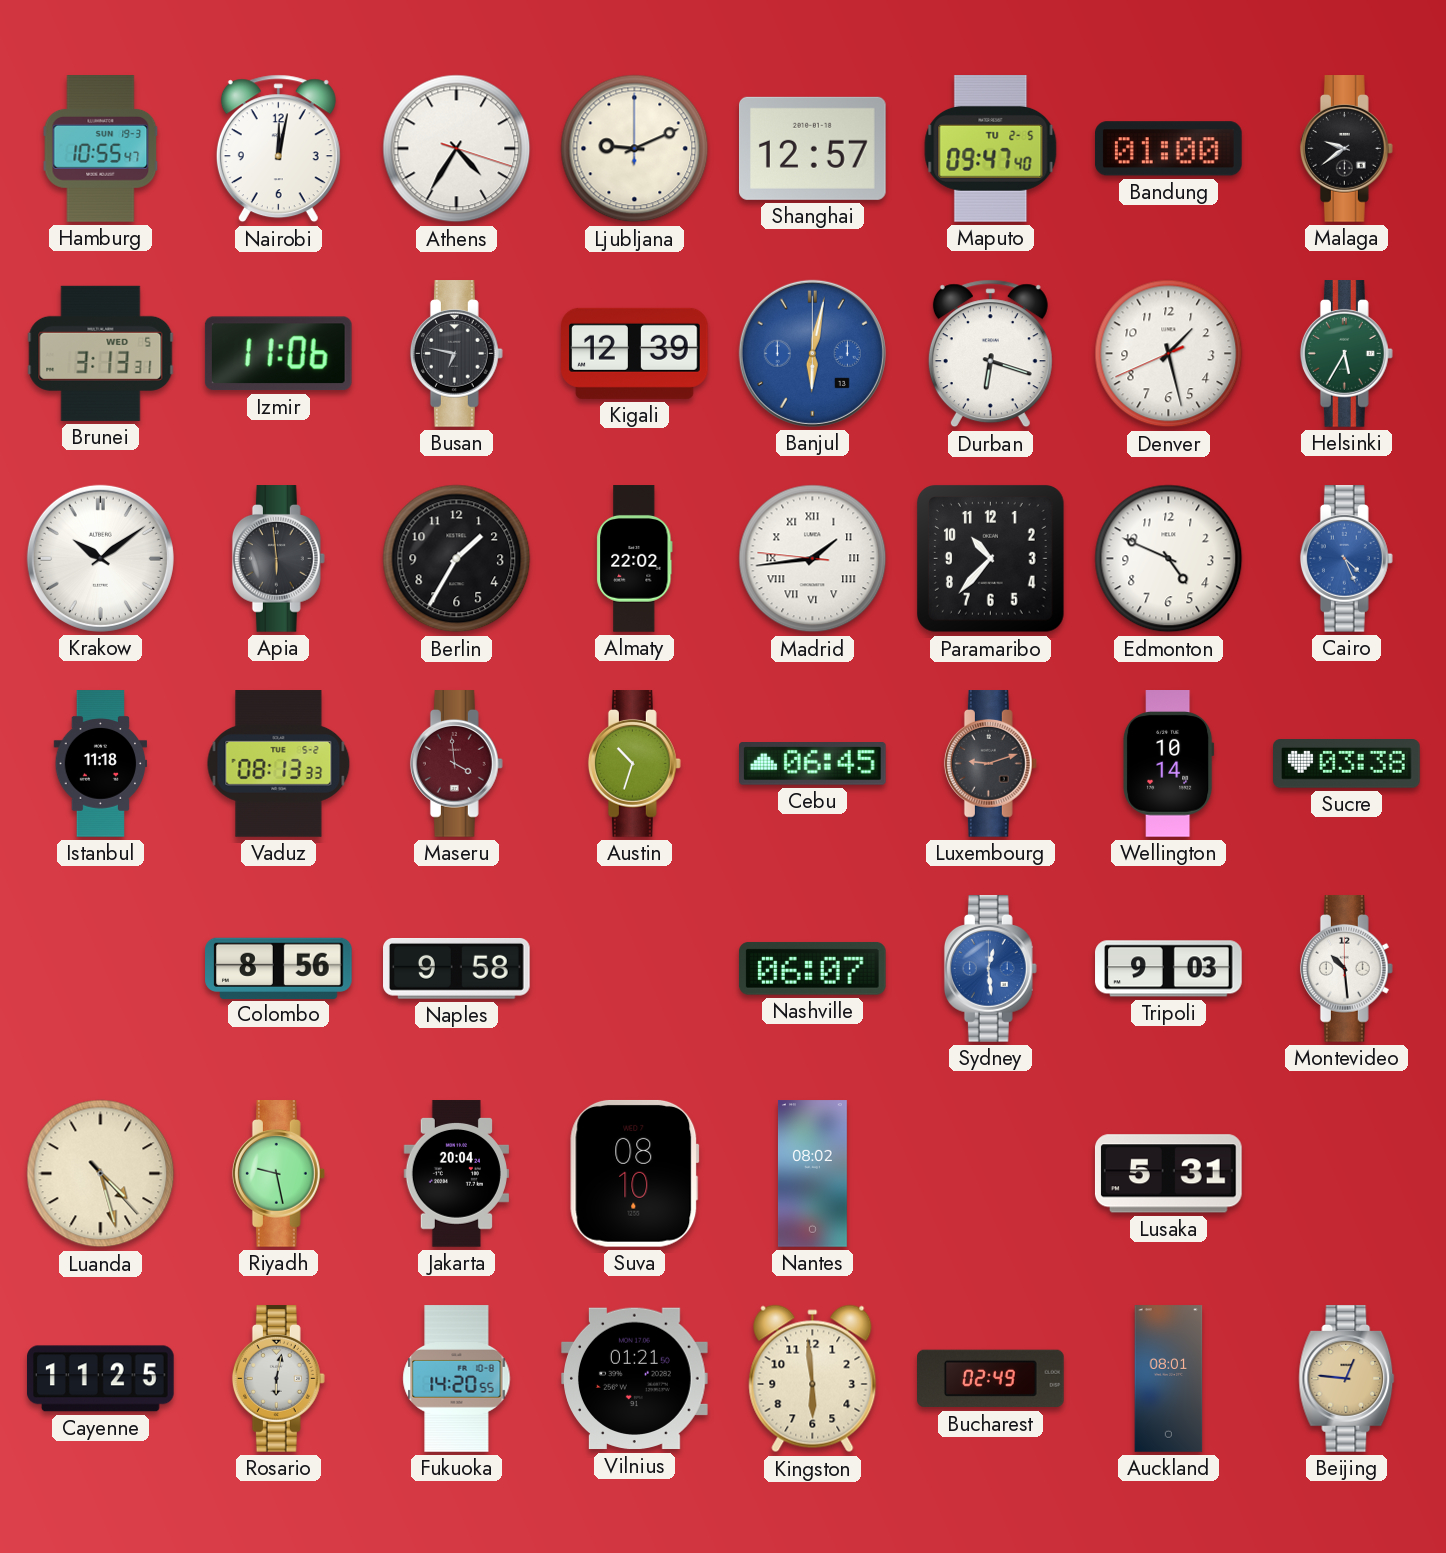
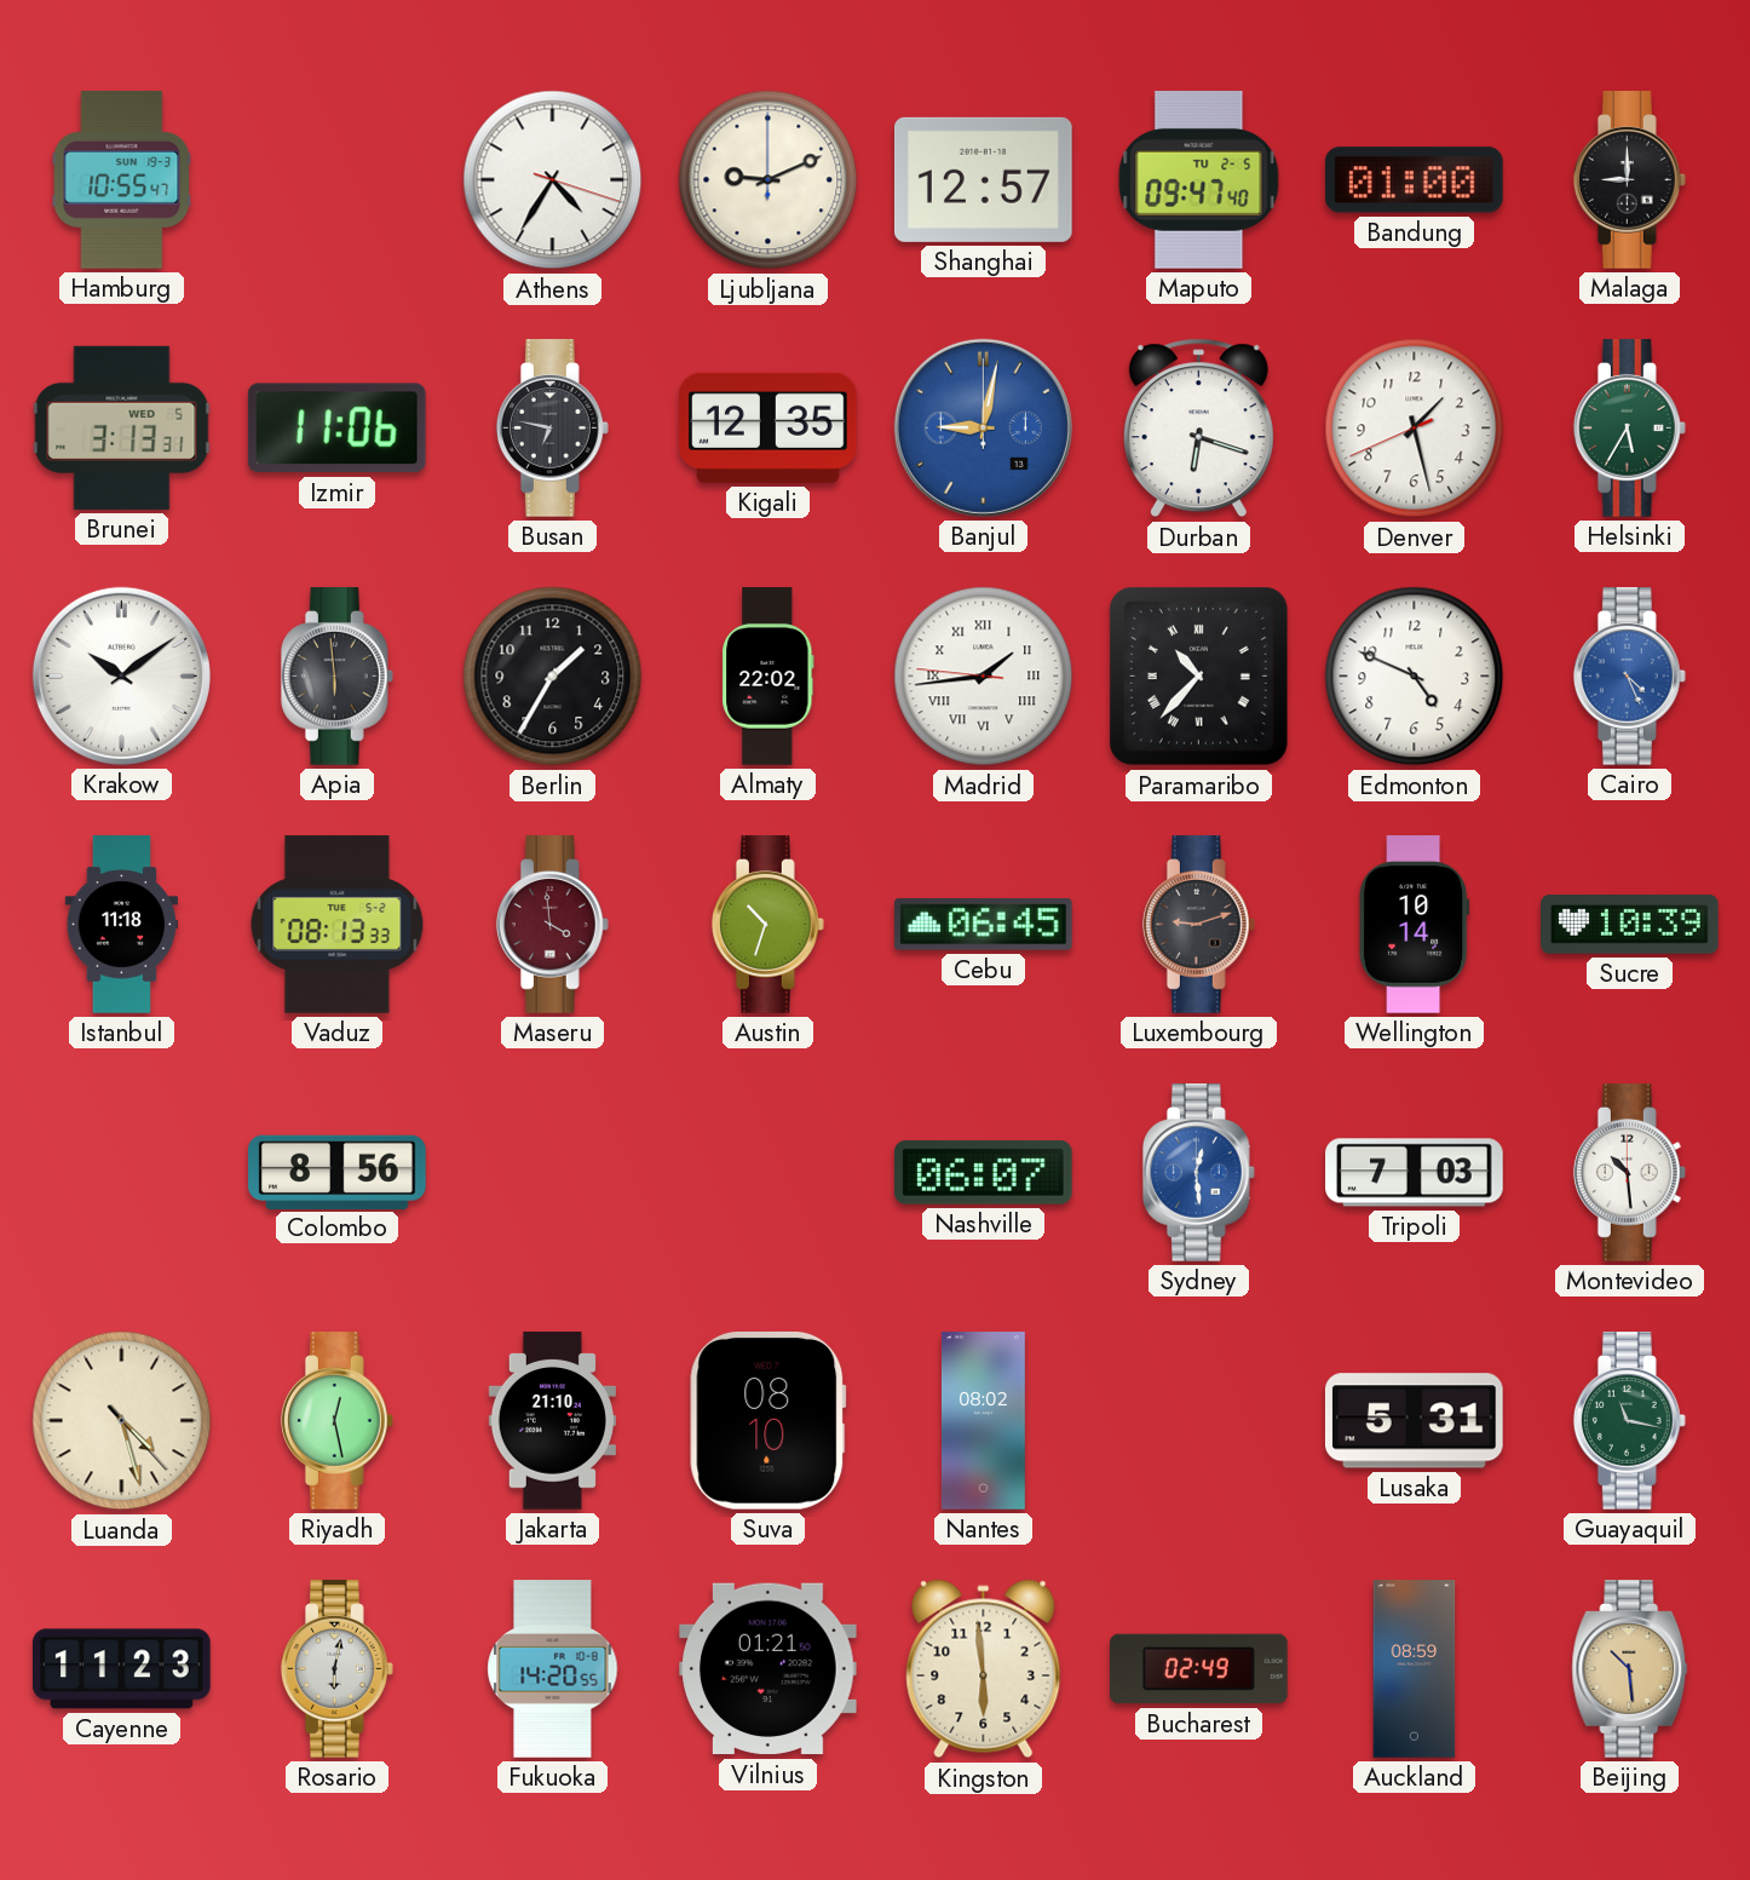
Nairobi: 12:02 -> none (278, 149)
Malaga: 9:39 -> 9:00 (1629, 180)
Kigali: 12:39 -> 12:35 (768, 427)
Banjul: 6:02 -> 9:02 (983, 427)
Paramaribo numerals: Arabic -> Roman (1199, 677)
Sucre: 03:38 -> 10:39 (1630, 925)
Naples: 9:58 -> none (457, 969)
Tripoli: 9:03 -> 7:03 (1415, 1173)
Riyadh: 9:28 -> 12:28 (336, 1421)
Jakarta: 20:04 -> 21:10 (552, 1421)
Guayaquil: none -> 11:17 (1629, 1421)
Cayenne: 11:25 -> 11:23 (122, 1669)
Auckland: 08:01 -> 08:59 (1415, 1669)
Beijing: 12:46 -> 10:29 (1630, 1669)
